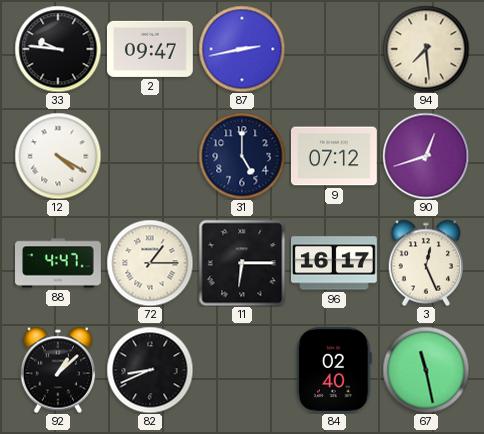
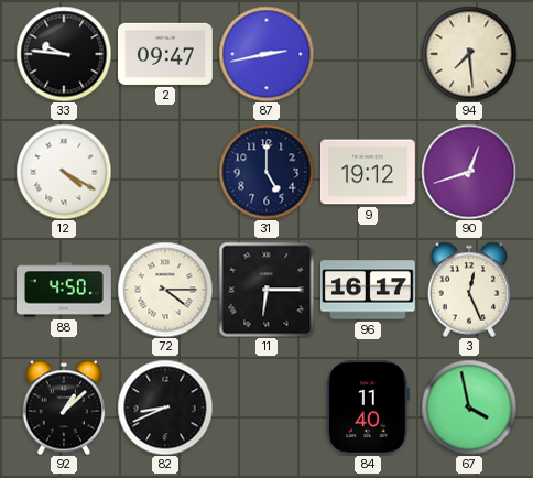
9: 07:12 -> 19:12 (368, 172)
88: 4:47 -> 4:50 (65, 290)
72: 1:15 -> 4:15 (165, 290)
84: 02:40 -> 11:40 (369, 408)
67: 11:28 -> 3:58 (469, 408)
